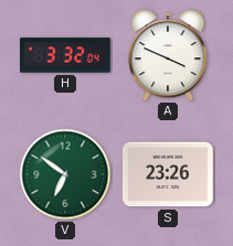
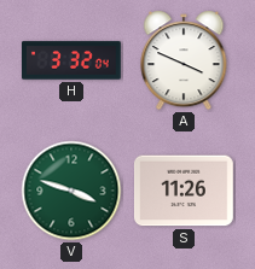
V: 6:51 -> 3:48 (71, 191)
S: 23:26 -> 11:26 (184, 191)
